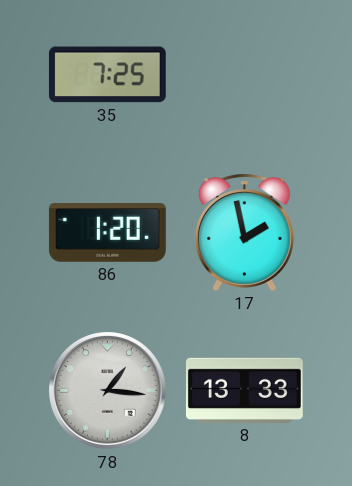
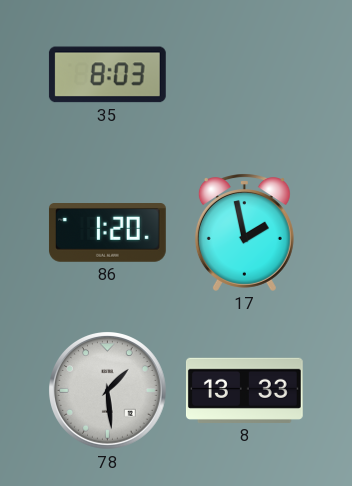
35: 7:25 -> 8:03 (107, 75)
78: 1:16 -> 1:29 (108, 391)
